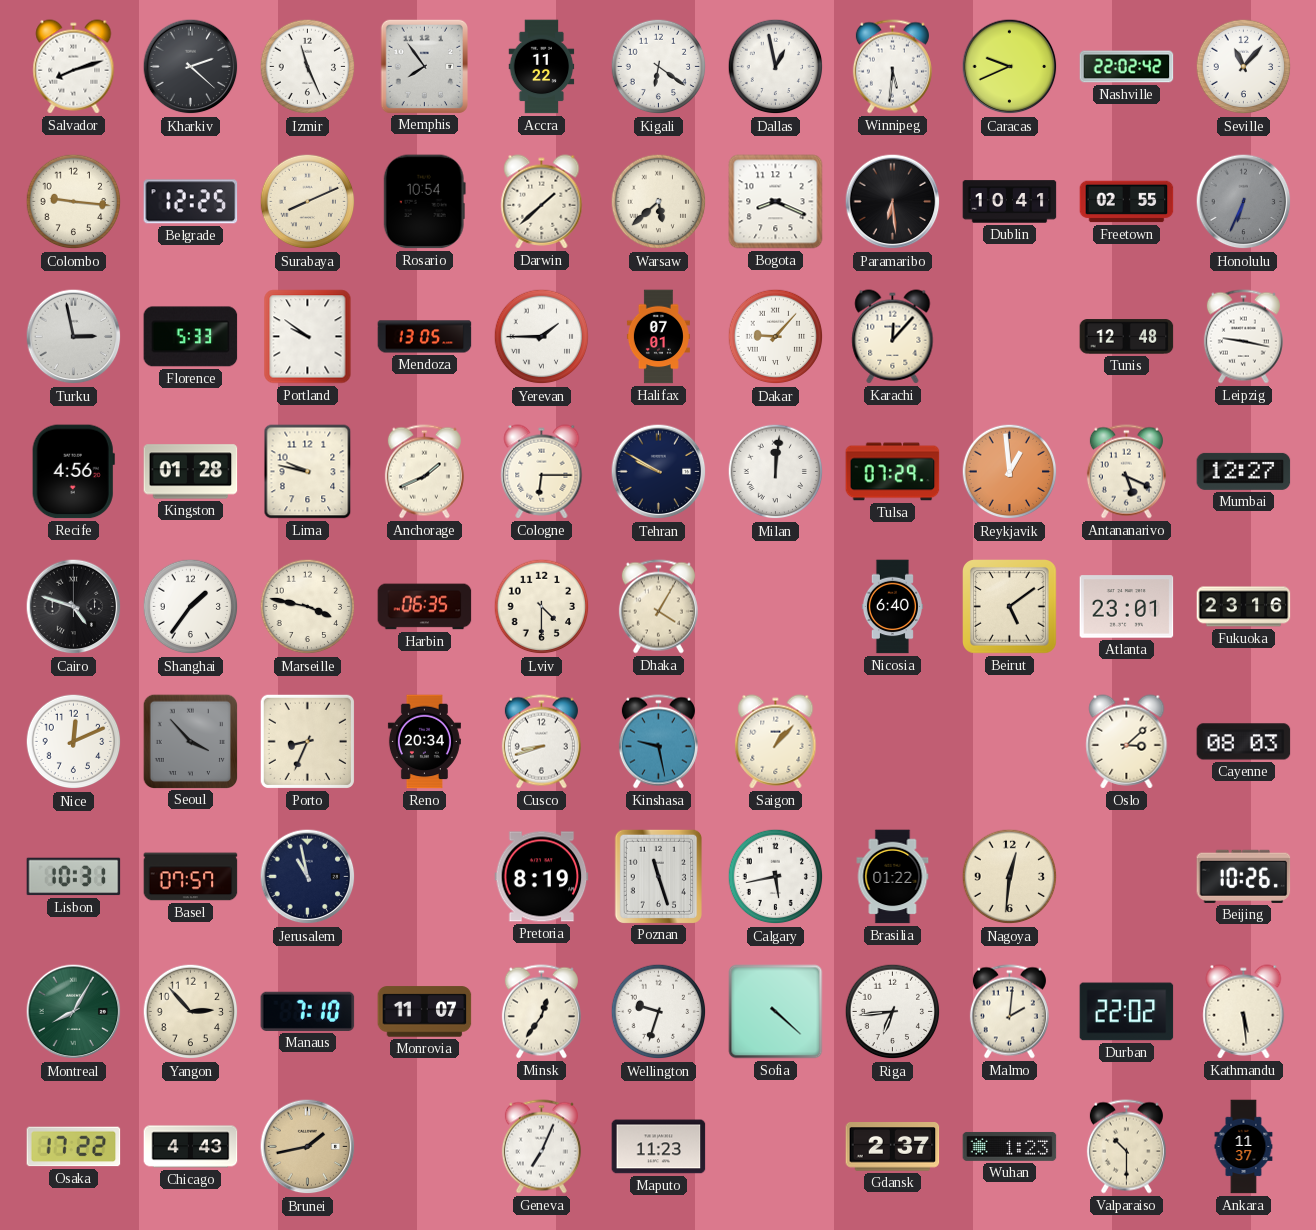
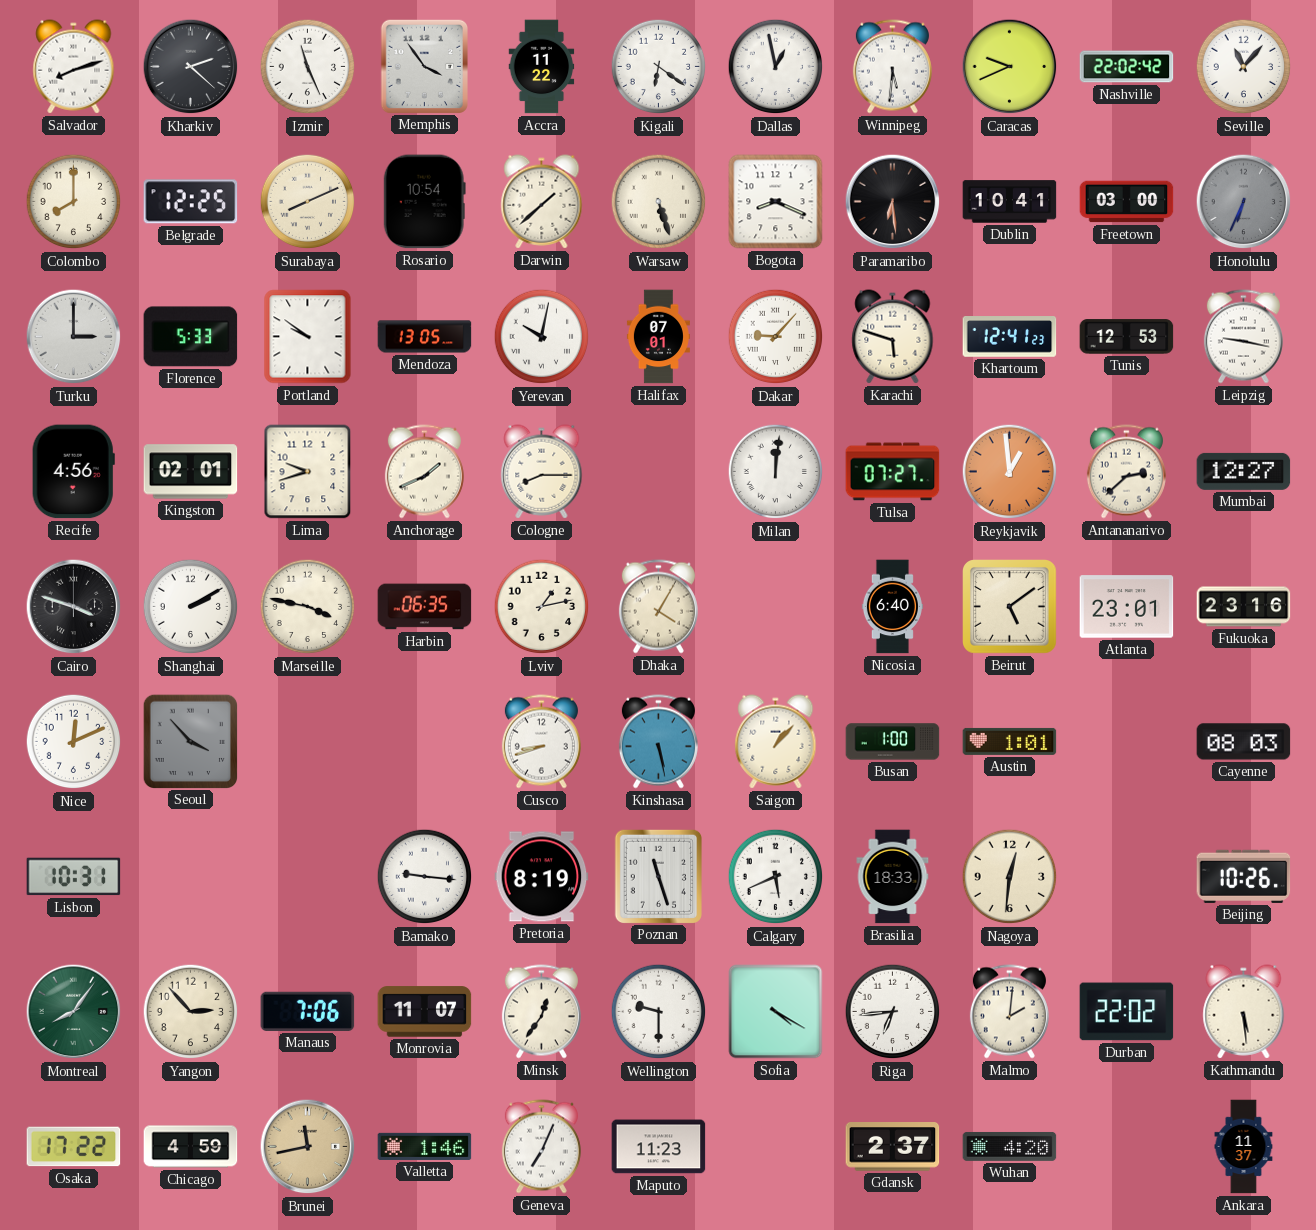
Memphis: 7:54 -> 3:54 (424, 66)
Colombo: 9:16 -> 8:00 (74, 202)
Warsaw: 5:38 -> 5:27 (659, 202)
Freetown: 02:55 -> 03:00 (1127, 202)
Turku: 2:58 -> 3:00 (74, 337)
Yerevan: 1:45 -> 10:02 (542, 337)
Karachi: 12:07 -> 5:48 (893, 337)
Khartoum: none -> 12:41 (1010, 337)
Tunis: 12:48 -> 12:53 (1127, 337)
Kingston: 01:28 -> 02:01 (191, 472)
Lima: 9:47 -> 9:42 (308, 472)
Cologne: 6:15 -> 8:15 (542, 472)
Tehran: 9:50 -> none (659, 472)
Tulsa: 07:29 -> 07:27 (893, 472)
Antananarivo: 5:19 -> 2:38 (1126, 472)
Cairo: 4:48 -> 3:48 (74, 607)
Shanghai: 1:36 -> 2:10 (191, 607)
Lviv: 4:30 -> 1:13 (542, 607)
Porto: 8:34 -> none (307, 741)
Reno: 20:34 -> none (424, 742)
Kinshasa: 9:28 -> 5:28 (658, 742)
Busan: none -> 1:00 (893, 742)
Austin: none -> 1:01 (1010, 741)
Oslo: 3:08 -> none (1127, 742)
Basel: 07:57 -> none (191, 877)
Jerusalem: 10:58 -> none (308, 877)
Bamako: none -> 9:16 (425, 877)
Calgary: 5:43 -> 5:41 (776, 877)
Brasilia: 01:22 -> 18:33 (893, 877)
Montreal: 8:05 -> 8:06 (74, 1012)
Manaus: 7:10 -> 7:06 (308, 1011)
Wellington: 9:33 -> 9:30 (659, 1012)
Sofia: 4:22 -> 4:20 (776, 1012)
Chicago: 4:43 -> 4:59 (191, 1147)
Brunei: 1:43 -> 11:43 (308, 1147)
Valletta: none -> 1:46 (425, 1146)
Wuhan: 1:23 -> 4:20 (1010, 1146)
Valparaiso: 10:30 -> none (1126, 1147)
